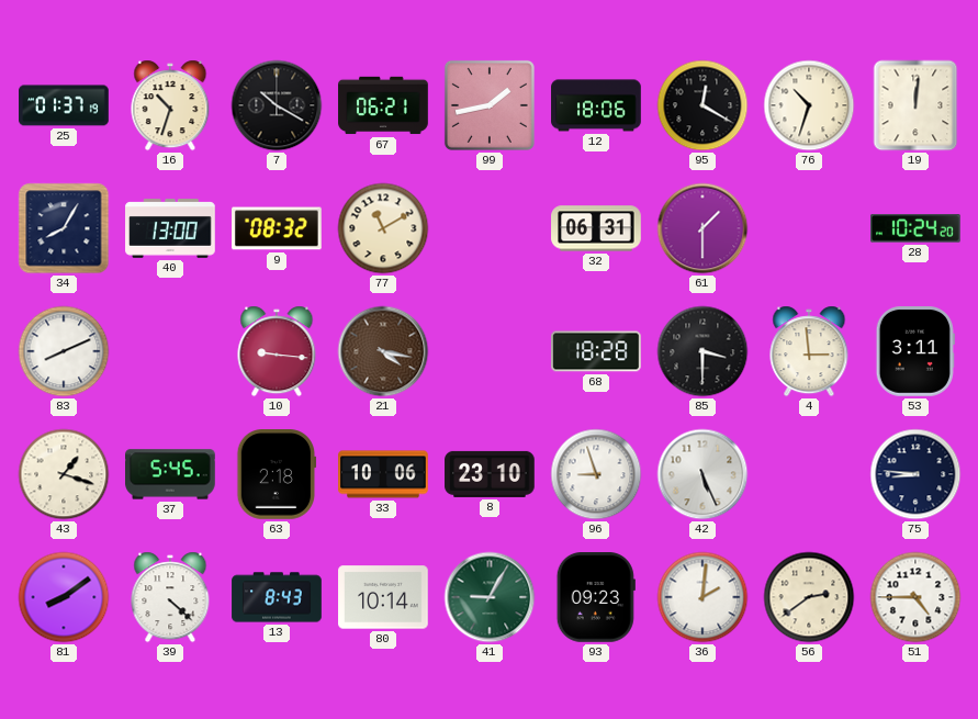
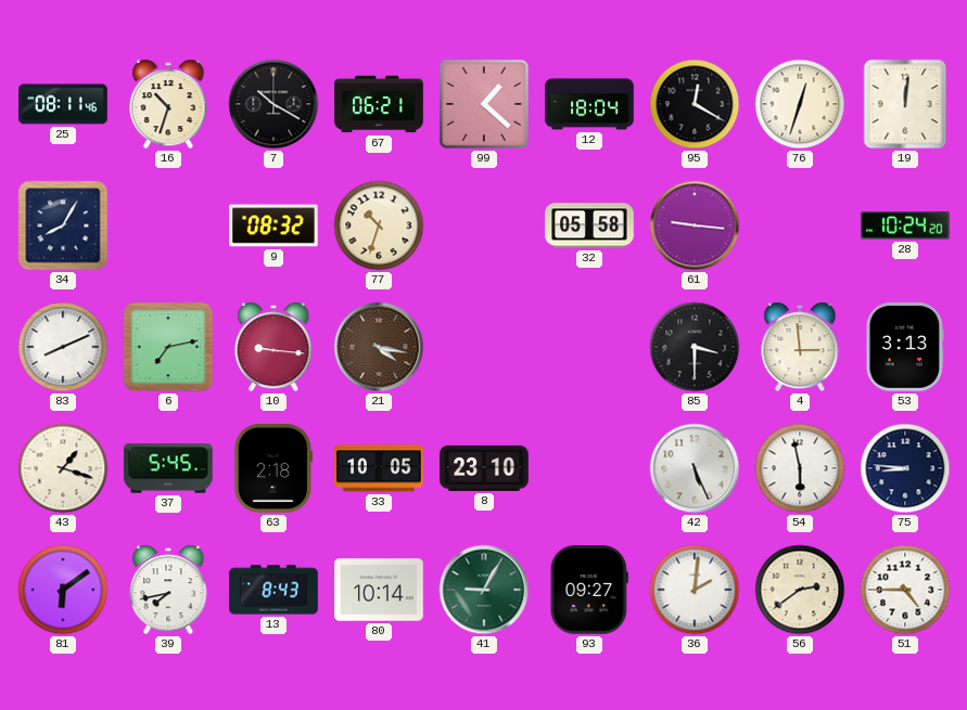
25: 01:37 -> 08:11 (63, 104)
99: 1:43 -> 1:22 (484, 104)
12: 18:06 -> 18:04 (589, 104)
76: 10:33 -> 12:33 (800, 104)
40: 13:00 -> none (170, 229)
77: 11:10 -> 10:33 (379, 225)
32: 06:31 -> 05:58 (589, 225)
61: 1:30 -> 9:16 (695, 225)
6: none -> 7:13 (168, 347)
68: 18:28 -> none (596, 351)
53: 3:11 -> 3:13 (905, 348)
33: 10:06 -> 10:05 (379, 468)
96: 8:57 -> none (596, 474)
54: none -> 5:58 (800, 468)
81: 8:09 -> 6:09 (63, 590)
39: 4:22 -> 7:43 (168, 590)
93: 09:23 -> 09:27 (589, 591)
